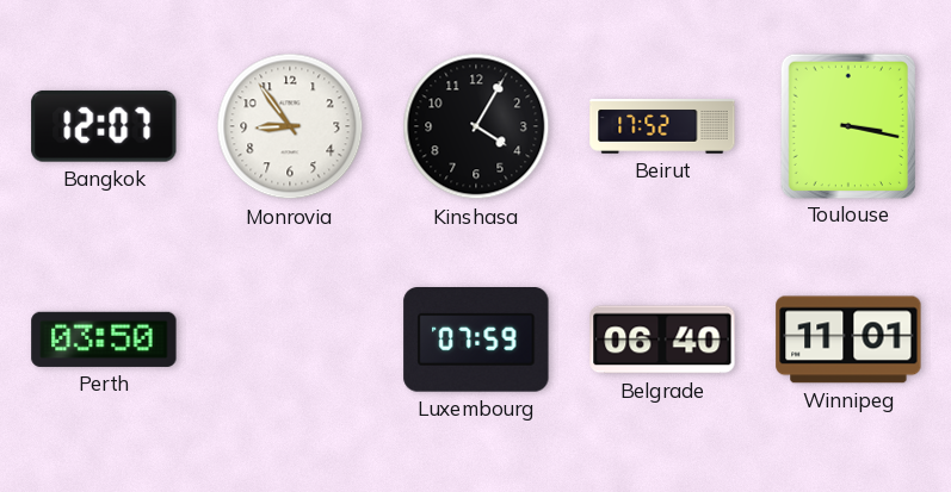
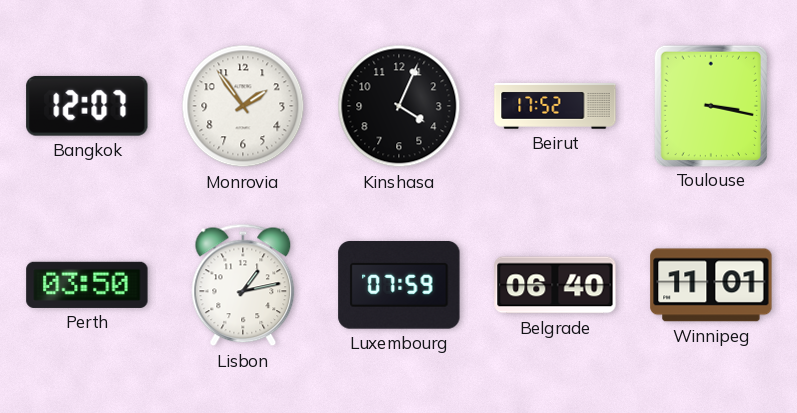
Monrovia: 8:54 -> 1:54 (243, 106)
Kinshasa: 4:05 -> 4:04 (399, 106)
Lisbon: none -> 1:13 (243, 285)
